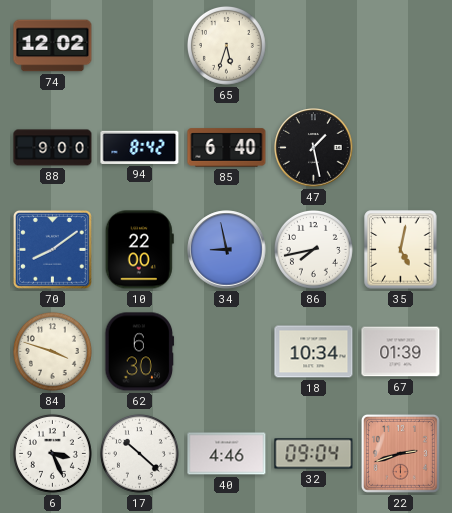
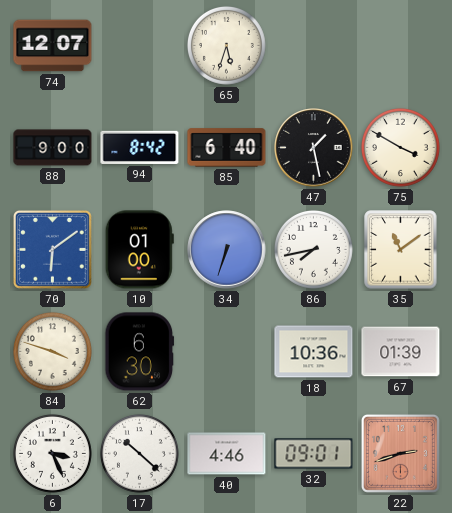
74: 12:02 -> 12:07 (53, 46)
75: none -> 3:50 (400, 147)
70: 8:09 -> 6:09 (52, 249)
10: 22:00 -> 01:00 (139, 250)
34: 8:58 -> 6:33 (227, 250)
35: 5:02 -> 11:09 (401, 250)
18: 10:34 -> 10:36 (314, 352)
32: 09:04 -> 09:01 (314, 454)
